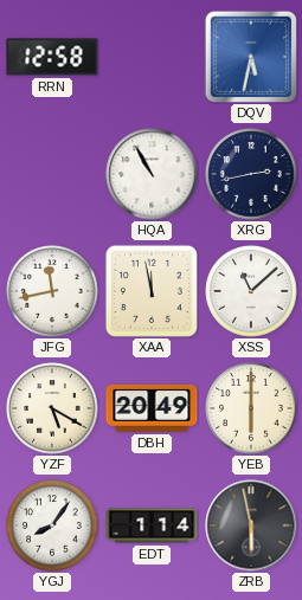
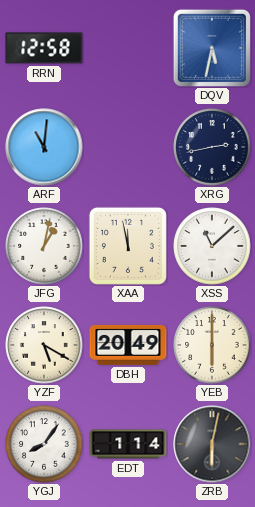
ARF: none -> 11:01 (44, 147)
HQA: 10:55 -> none (152, 174)
JFG: 11:43 -> 1:02 (44, 246)
ZRB: 5:58 -> 6:02 (212, 444)
